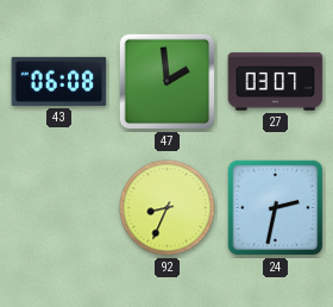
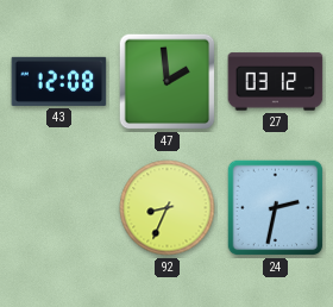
43: 06:08 -> 12:08 (59, 81)
27: 03:07 -> 03:12 (276, 82)
